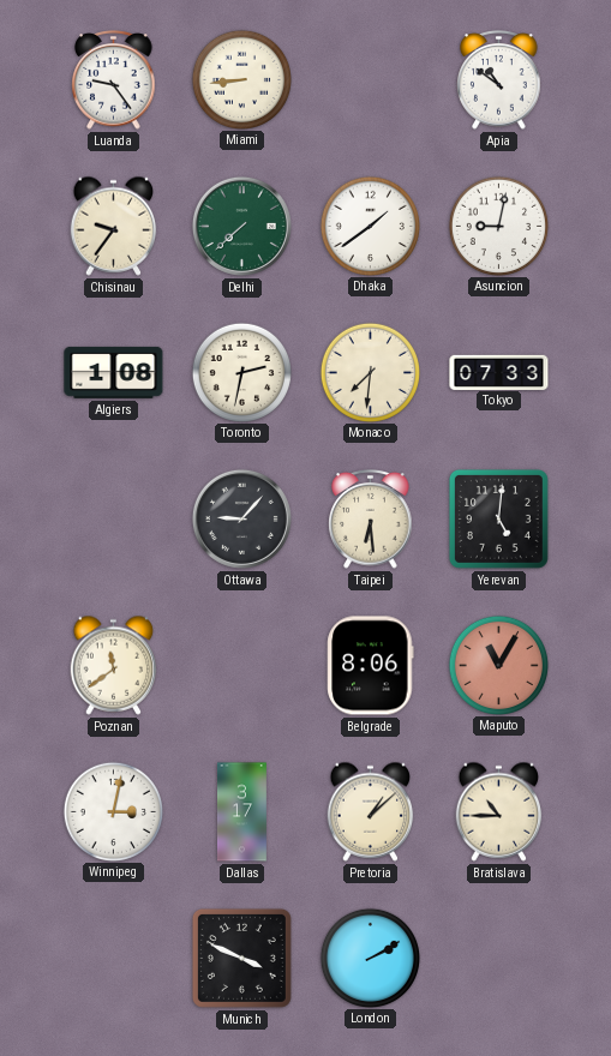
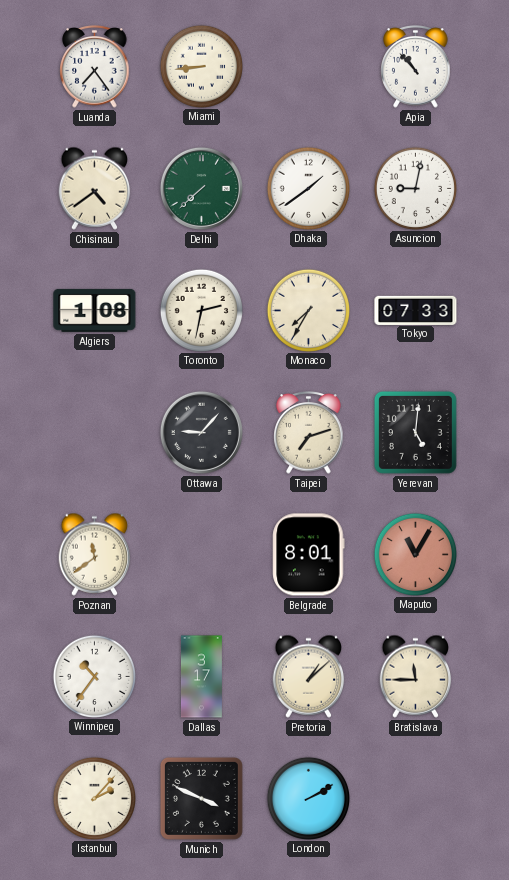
Luanda: 9:24 -> 7:24 (95, 67)
Apia: 10:51 -> 10:53 (416, 67)
Chisinau: 9:36 -> 4:39 (95, 188)
Monaco: 7:31 -> 7:35 (308, 310)
Taipei: 6:29 -> 7:12 (309, 433)
Belgrade: 8:06 -> 8:01 (309, 555)
Winnipeg: 3:02 -> 10:36 (94, 676)
Bratislava: 10:45 -> 11:45 (416, 676)
Istanbul: none -> 2:07 (94, 798)
